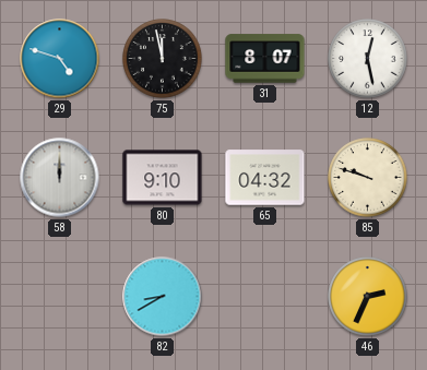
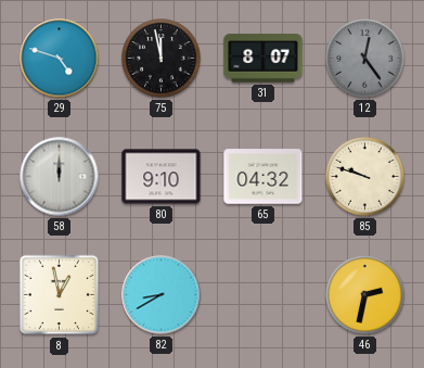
12: 12:28 -> 12:24 (365, 59)
12 dial: white -> grey (365, 59)
8: none -> 12:58 (60, 295)
46: 2:34 -> 2:32 (365, 295)
